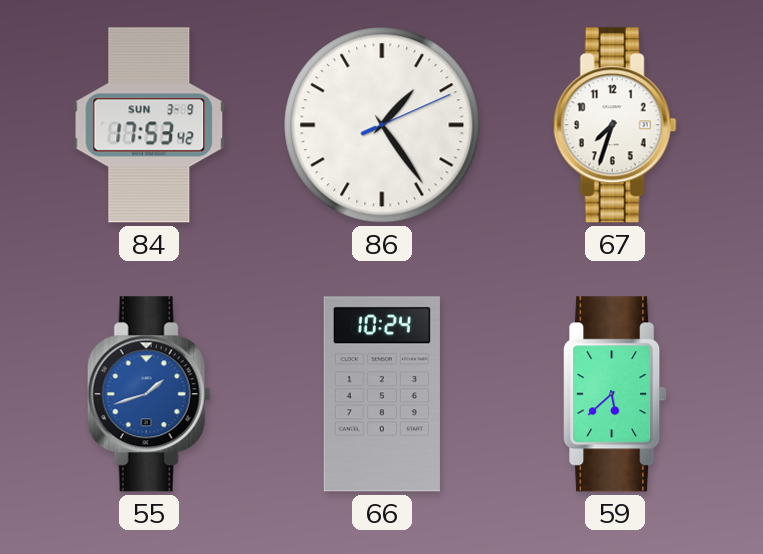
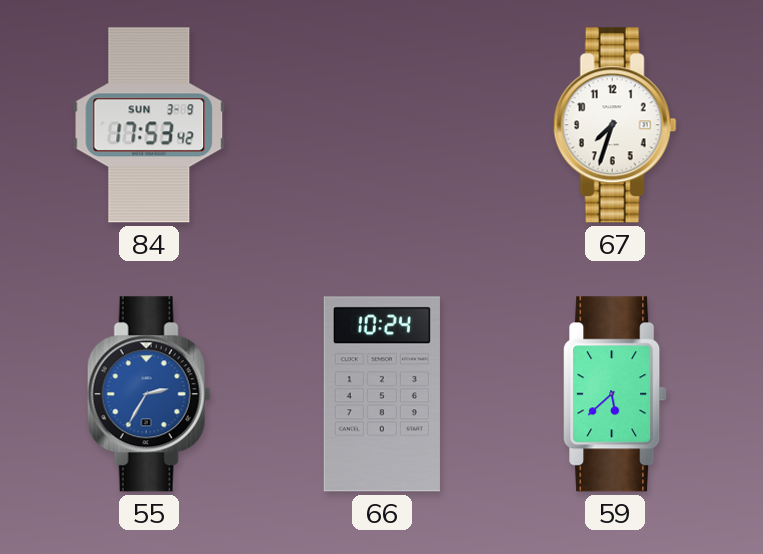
86: 1:24 -> none (382, 125)
55: 1:42 -> 2:35 (149, 394)
